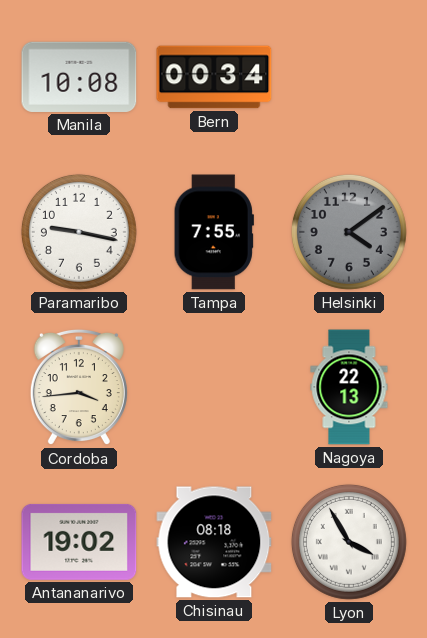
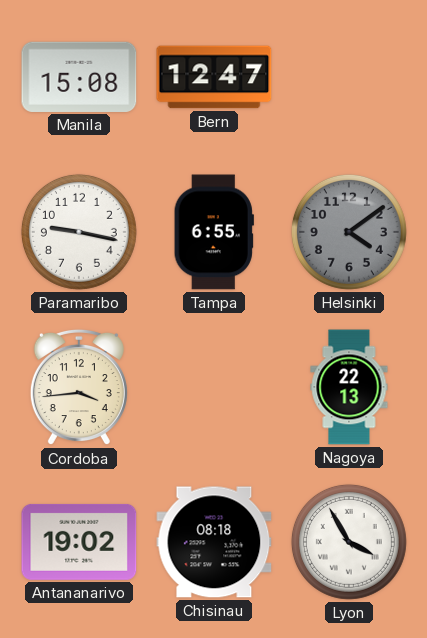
Manila: 10:08 -> 15:08 (79, 77)
Bern: 00:34 -> 12:47 (214, 77)
Tampa: 7:55 -> 6:55 (214, 232)
